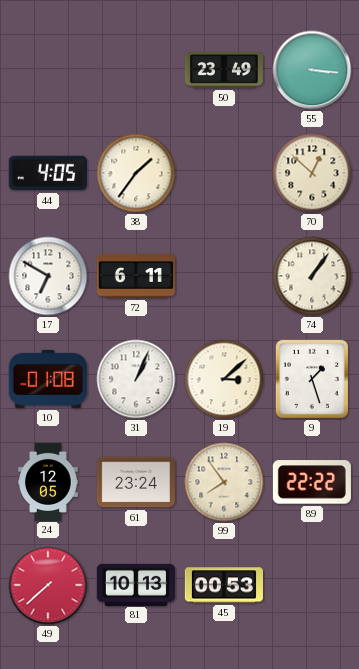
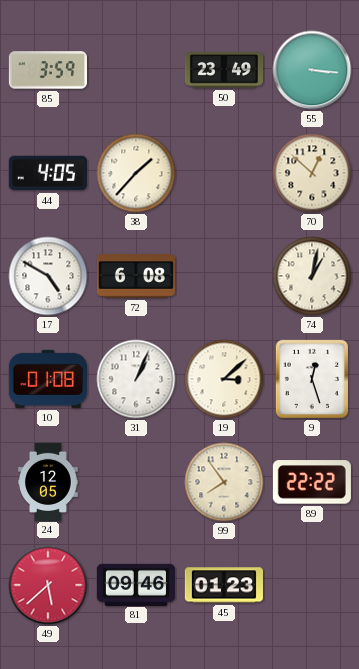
85: none -> 3:59 (48, 70)
38: 1:36 -> 1:37 (136, 173)
17: 6:50 -> 4:50 (48, 276)
72: 6:11 -> 6:08 (136, 276)
74: 1:06 -> 1:02 (312, 276)
9: 1:27 -> 12:27 (312, 379)
61: 23:24 -> none (136, 482)
49: 7:38 -> 5:38 (48, 585)
81: 10:13 -> 09:46 (136, 584)
45: 00:53 -> 01:23 (224, 585)
